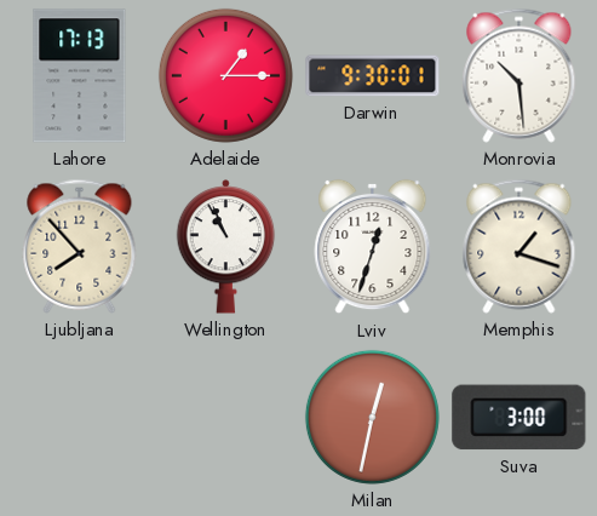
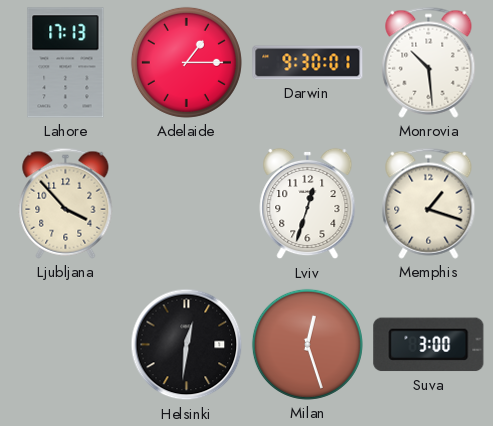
Ljubljana: 7:53 -> 3:53 (66, 203)
Wellington: 10:56 -> none (226, 247)
Helsinki: none -> 12:31 (187, 345)
Milan: 12:32 -> 12:27 (307, 344)
